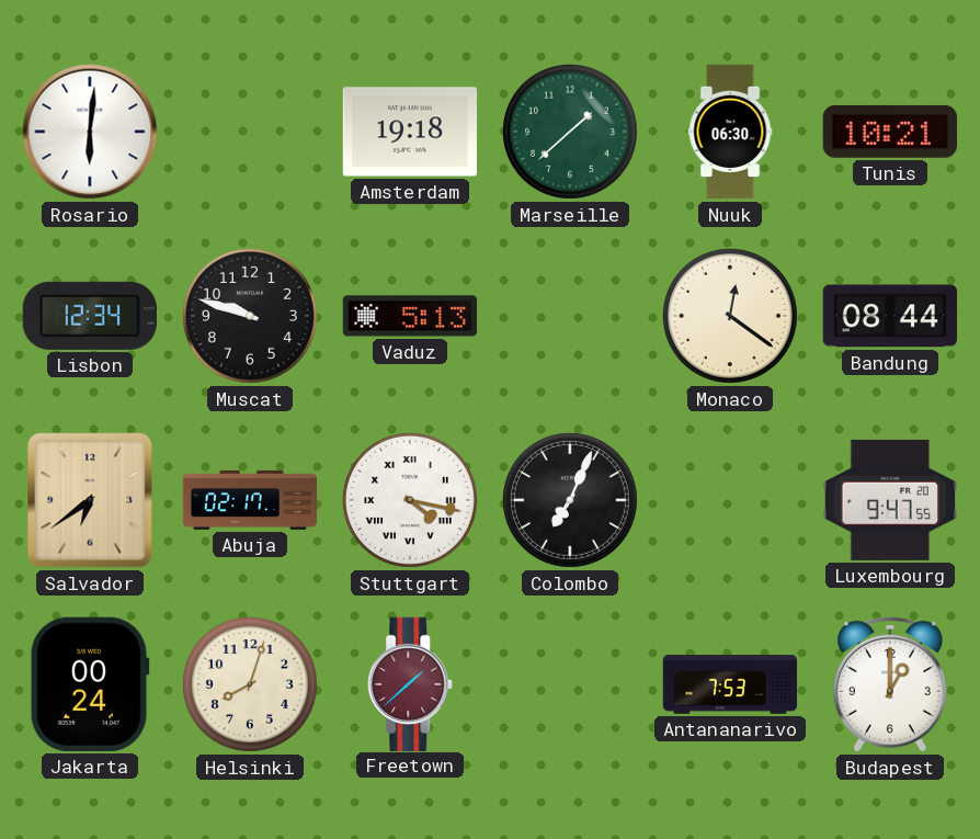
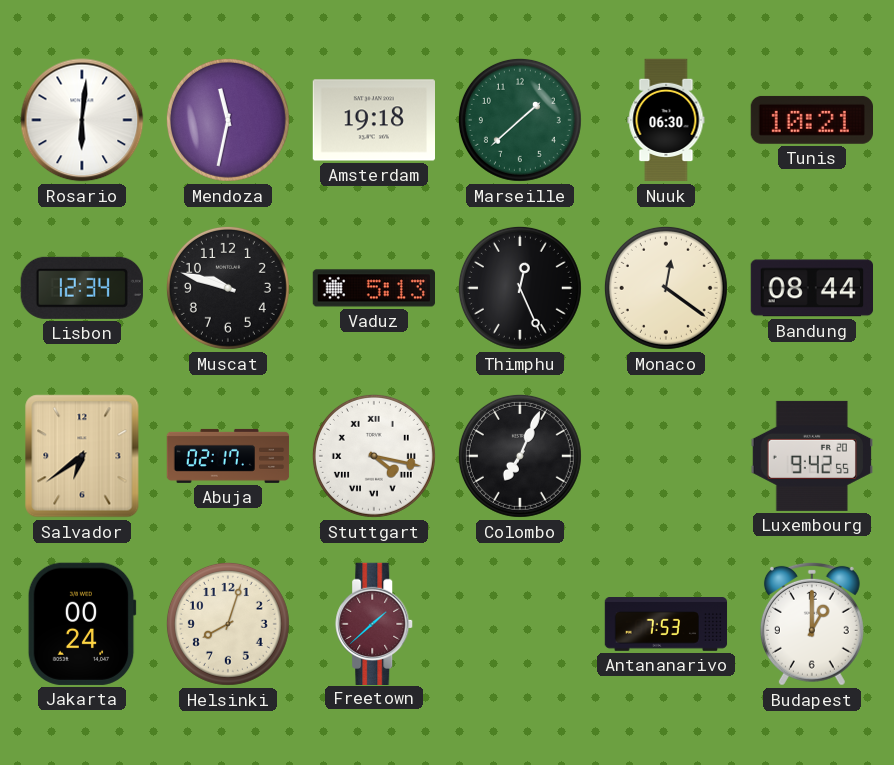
Mendoza: none -> 11:32 (228, 120)
Thimphu: none -> 12:26 (520, 288)
Luxembourg: 9:47 -> 9:42 (811, 456)
